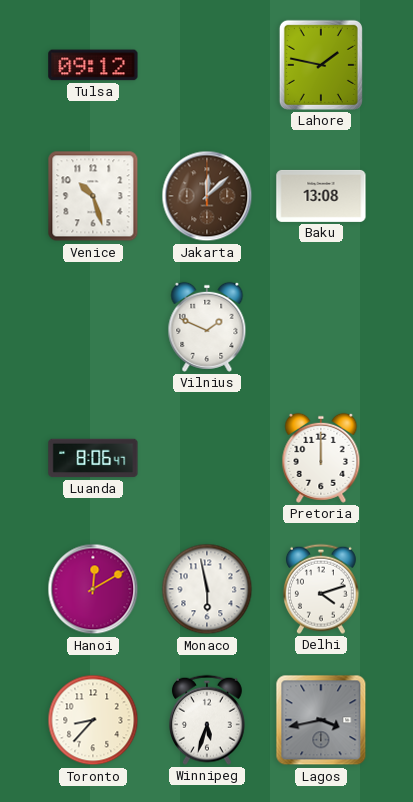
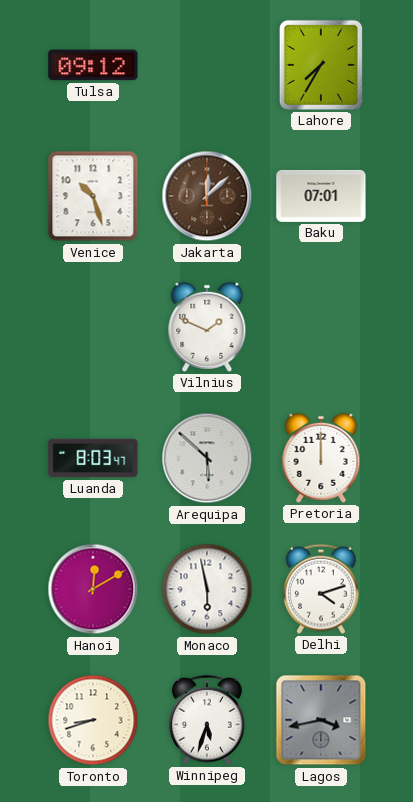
Lahore: 1:47 -> 7:35 (321, 65)
Baku: 13:08 -> 07:01 (321, 196)
Luanda: 8:06 -> 8:03 (93, 458)
Arequipa: none -> 5:52 (207, 458)
Toronto: 8:37 -> 8:42 (93, 720)
